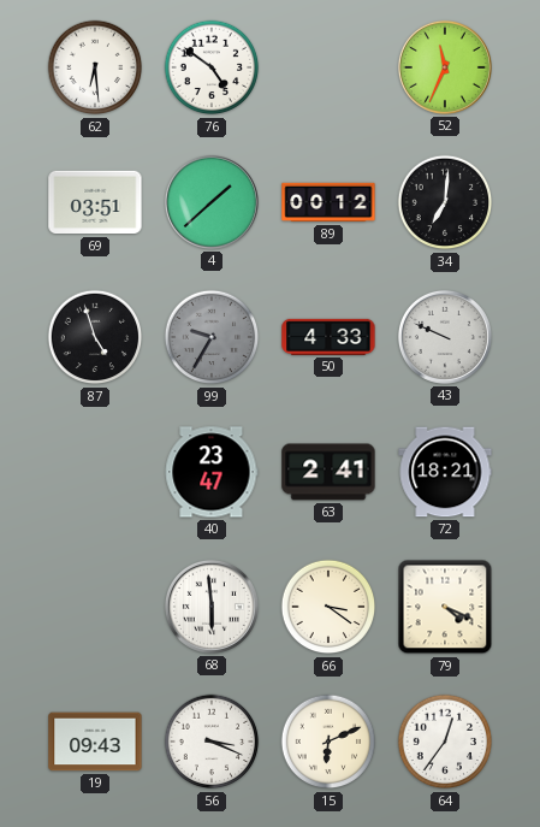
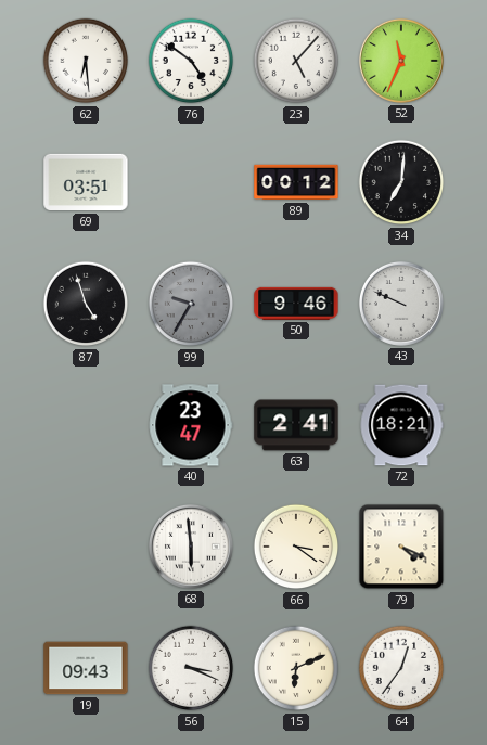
23: none -> 5:07 (296, 61)
4: 1:38 -> none (212, 202)
50: 4:33 -> 9:46 (296, 304)
